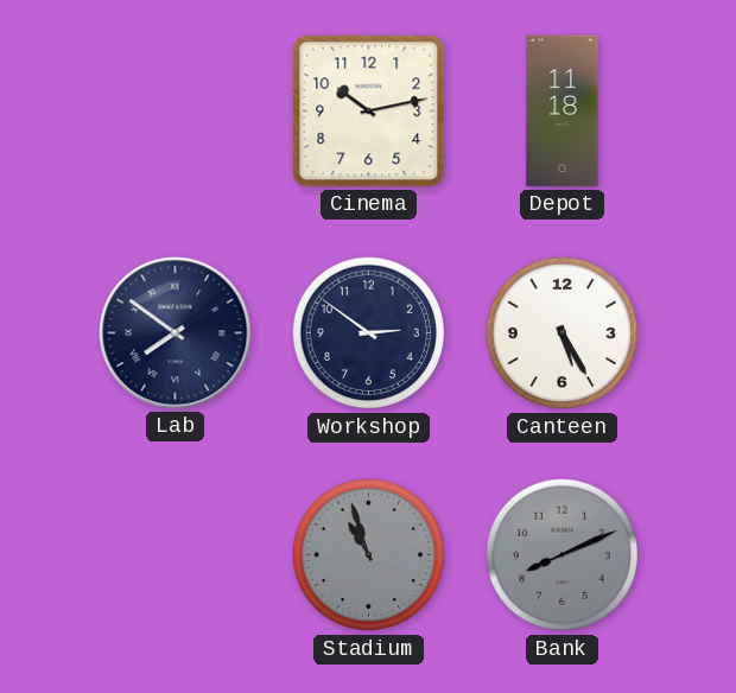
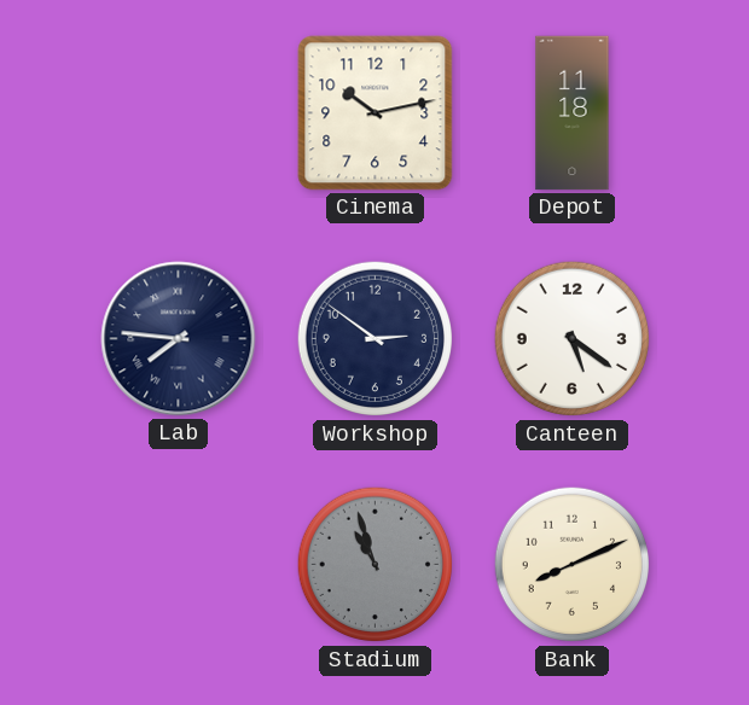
Lab: 7:51 -> 7:46 (179, 339)
Canteen: 5:25 -> 5:21 (573, 339)
Bank dial: grey -> cream (573, 565)
